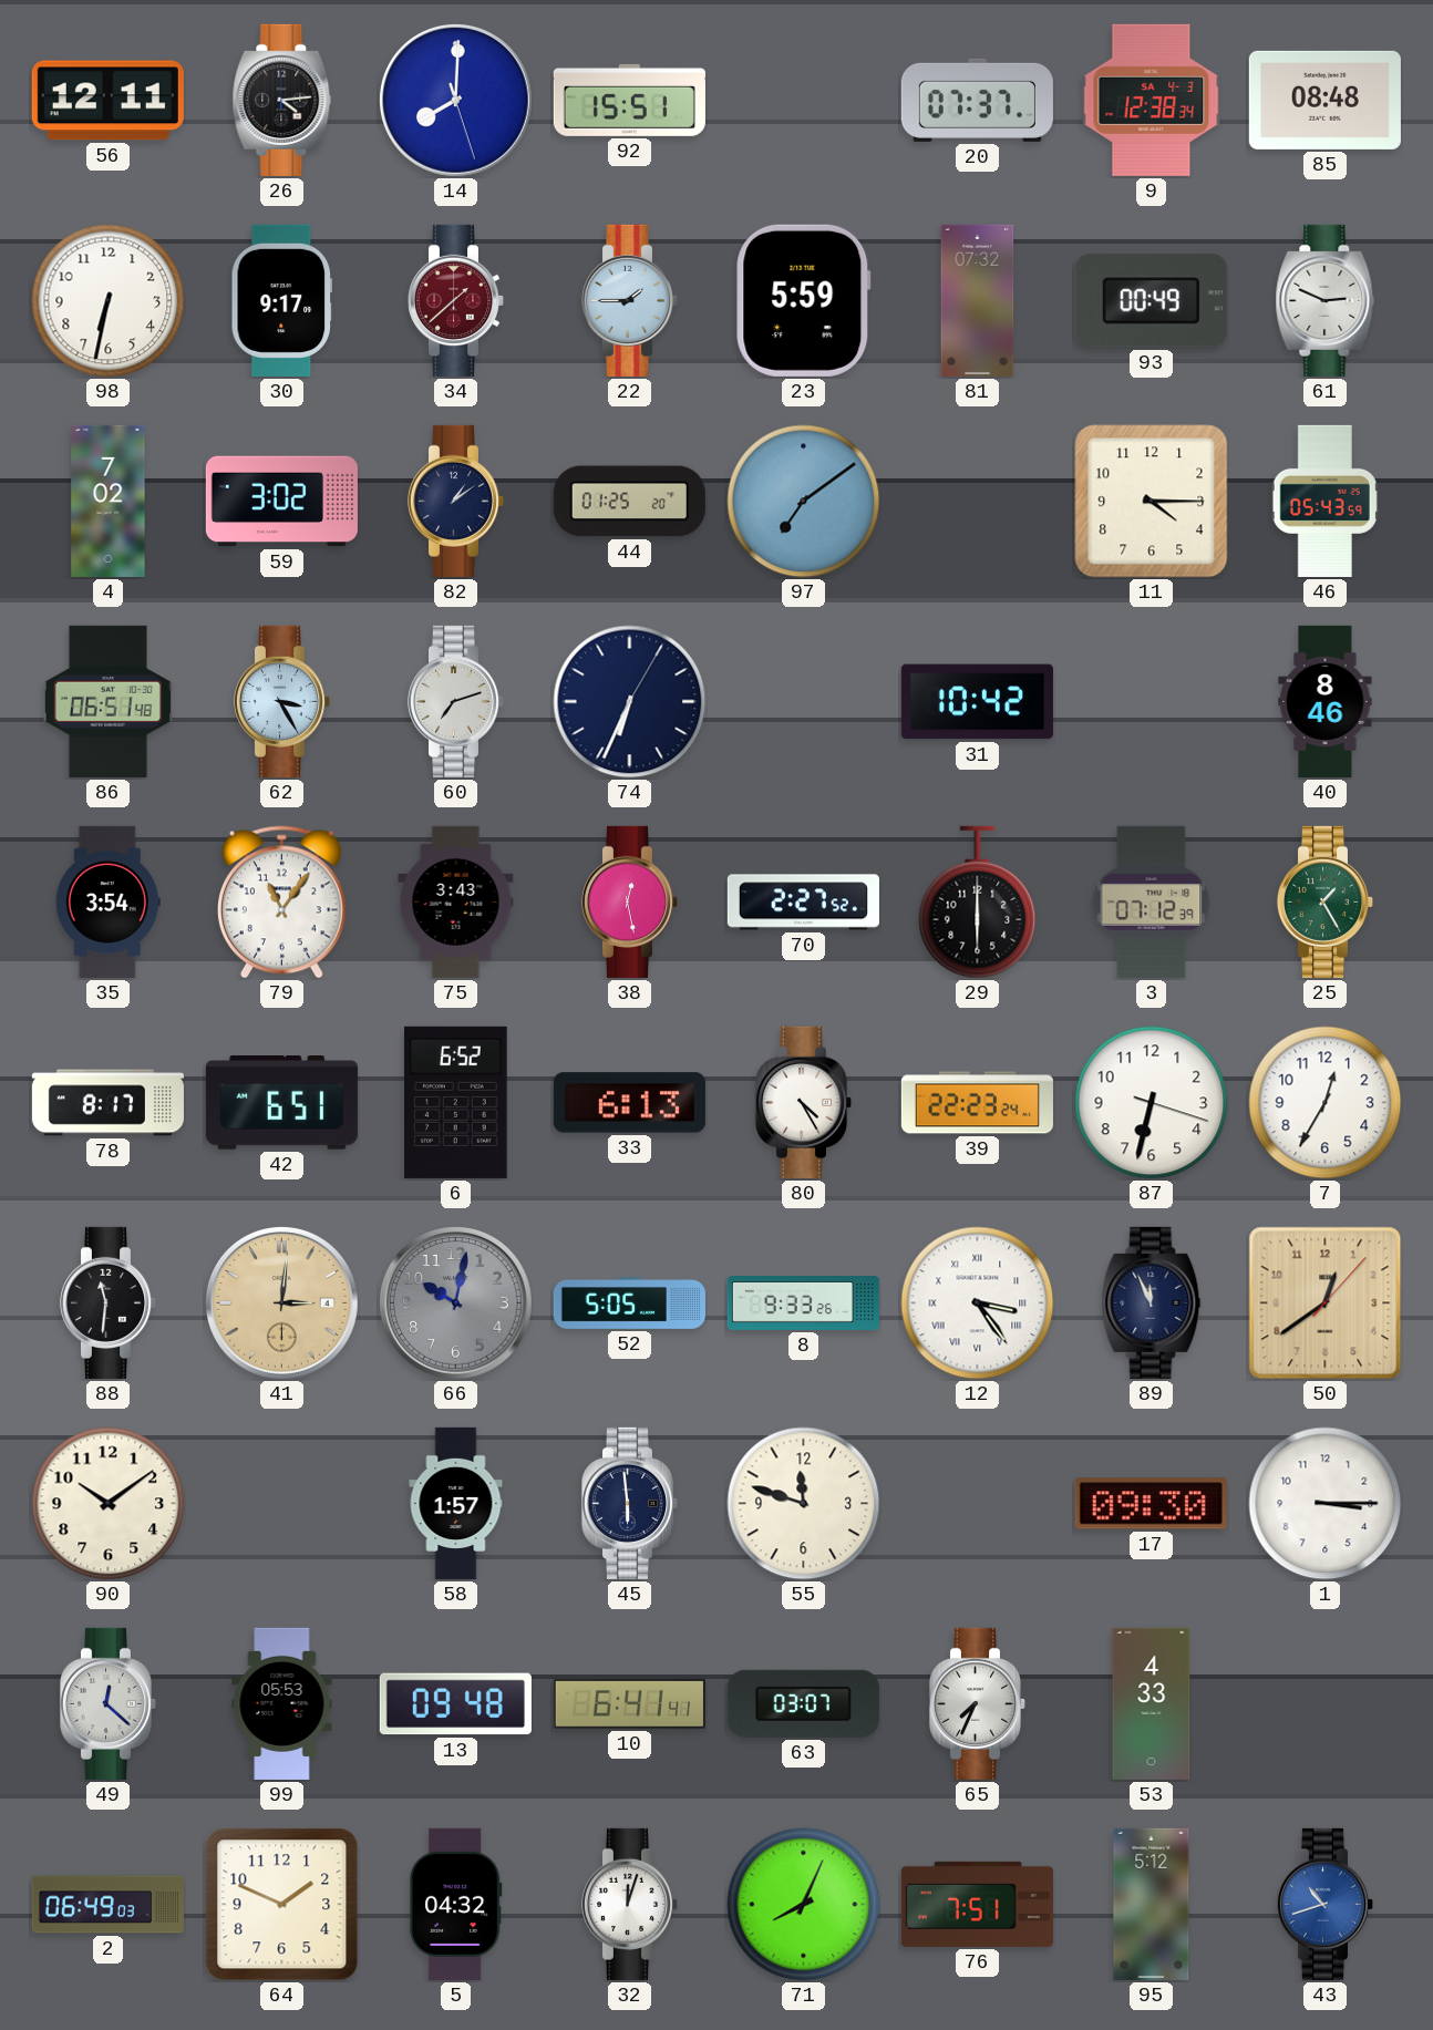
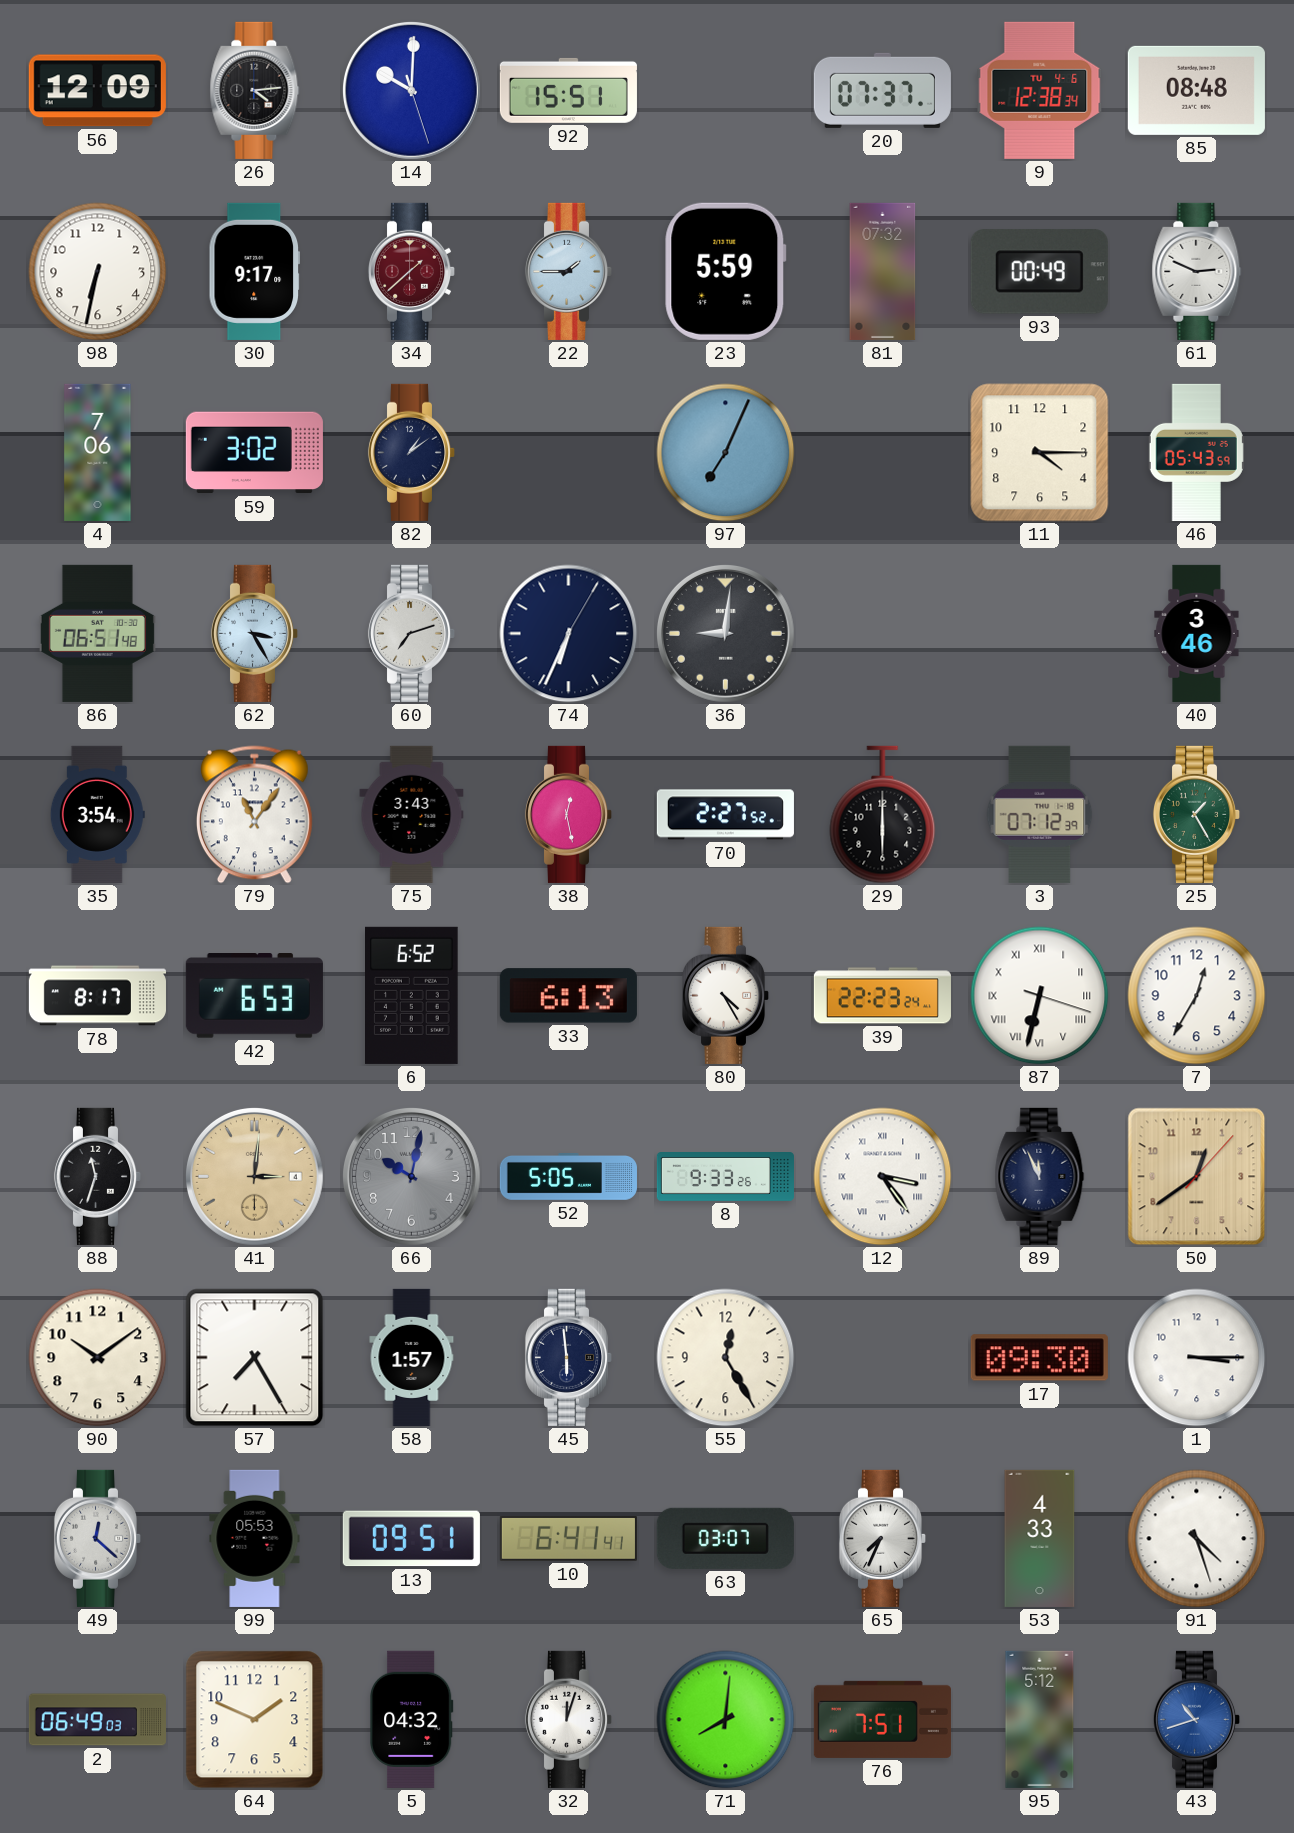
56: 12:11 -> 12:09 (97, 91)
14: 8:00 -> 10:00 (411, 90)
9 date: SA 4-3 -> TU 4-6 (1040, 90)
4: 7:02 -> 7:06 (98, 452)
44: 01:25 -> none (629, 502)
97: 7:09 -> 7:04 (726, 453)
36: none -> 9:01 (725, 633)
31: 10:42 -> none (977, 702)
40: 8:46 -> 3:46 (1197, 633)
42: 6:51 -> 6:53 (254, 996)
87 numerals: Arabic -> Roman (1040, 996)
88: 11:31 -> 11:33 (98, 1176)
57: none -> 7:25 (255, 1358)
55: 11:48 -> 12:25 (726, 1358)
13: 09:48 -> 09:51 (411, 1539)
91: none -> 4:27 (1197, 1539)
71: 8:04 -> 8:01 (726, 1720)
